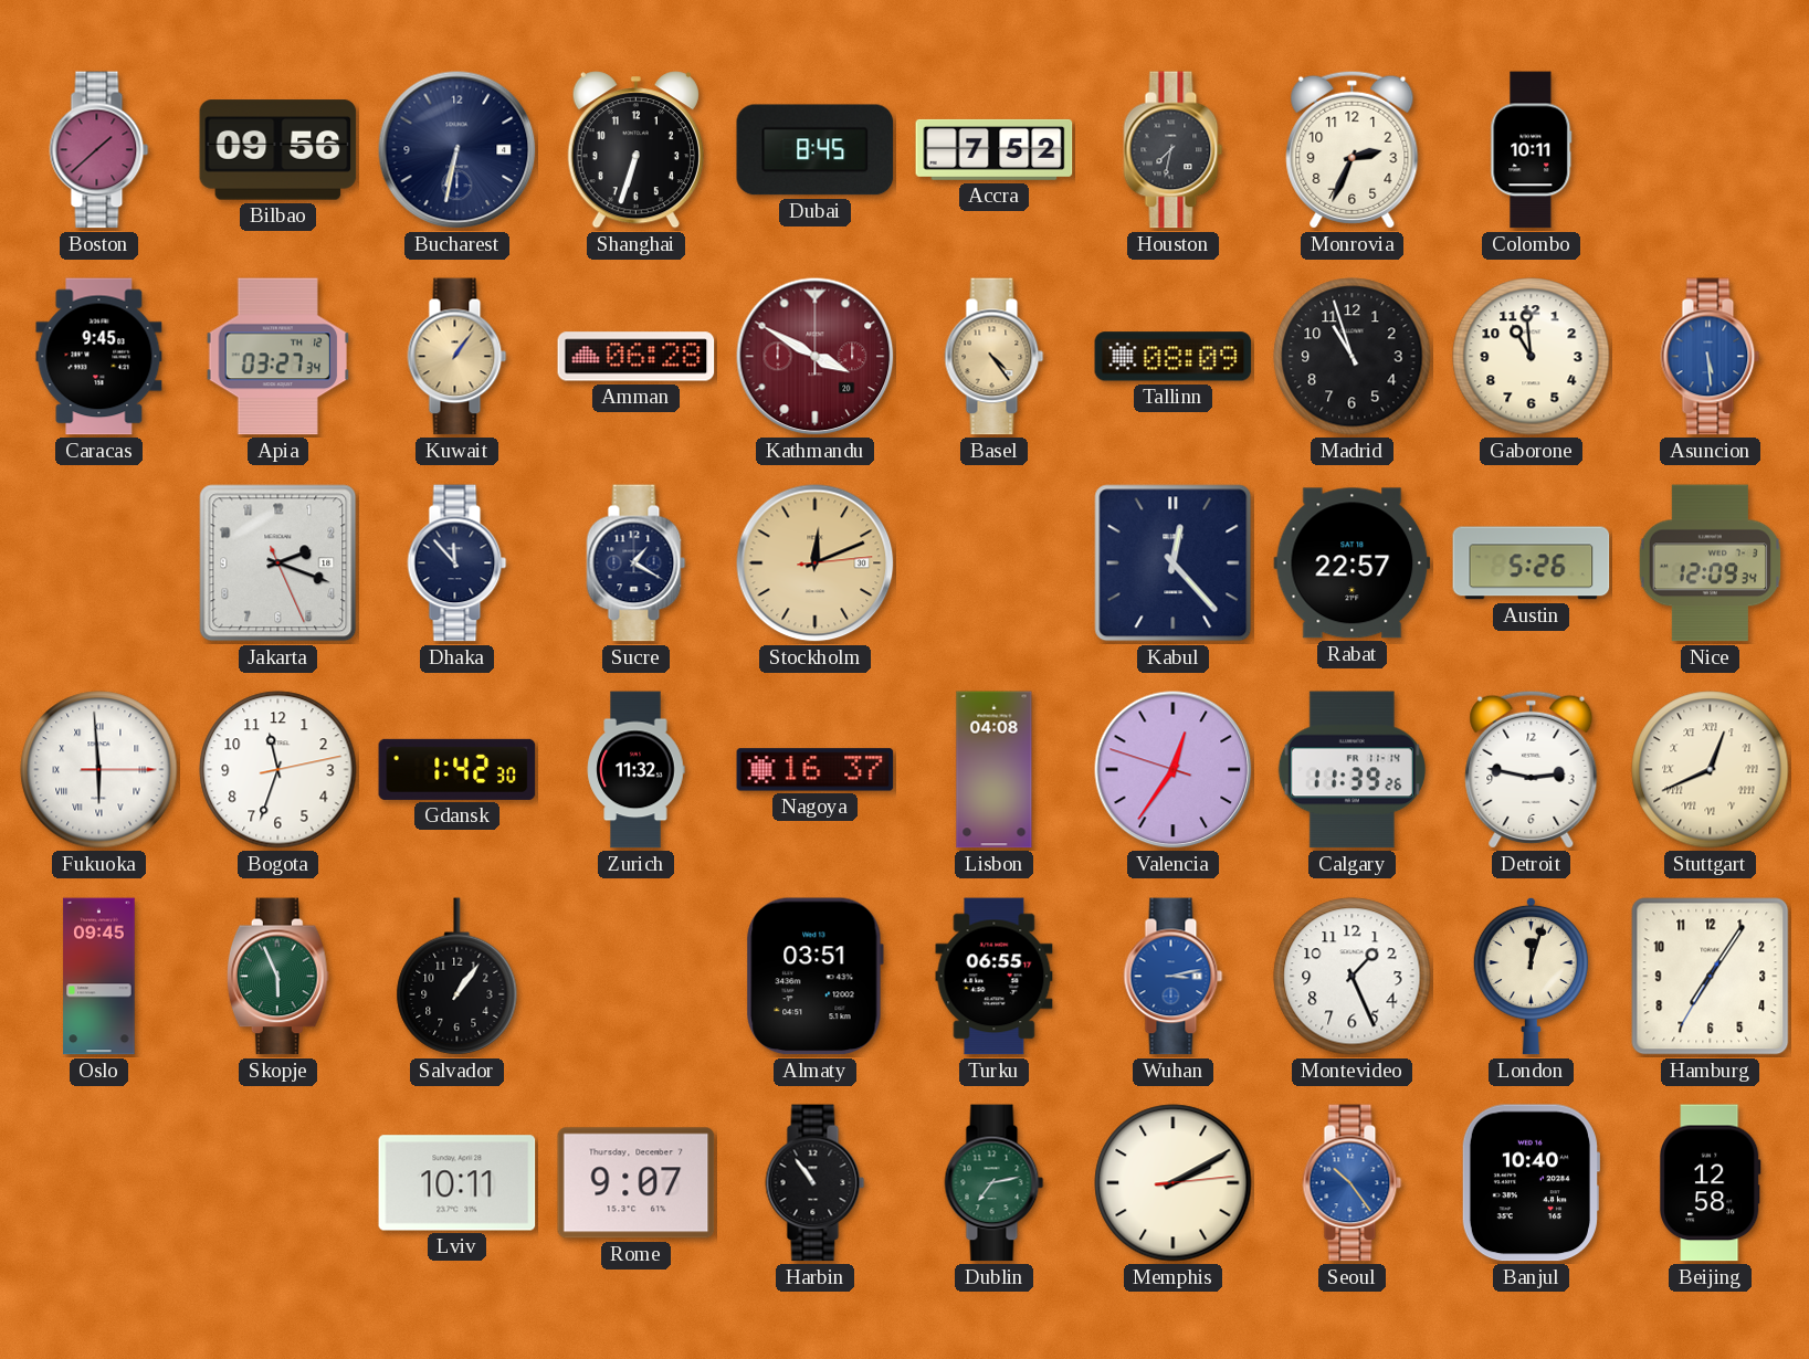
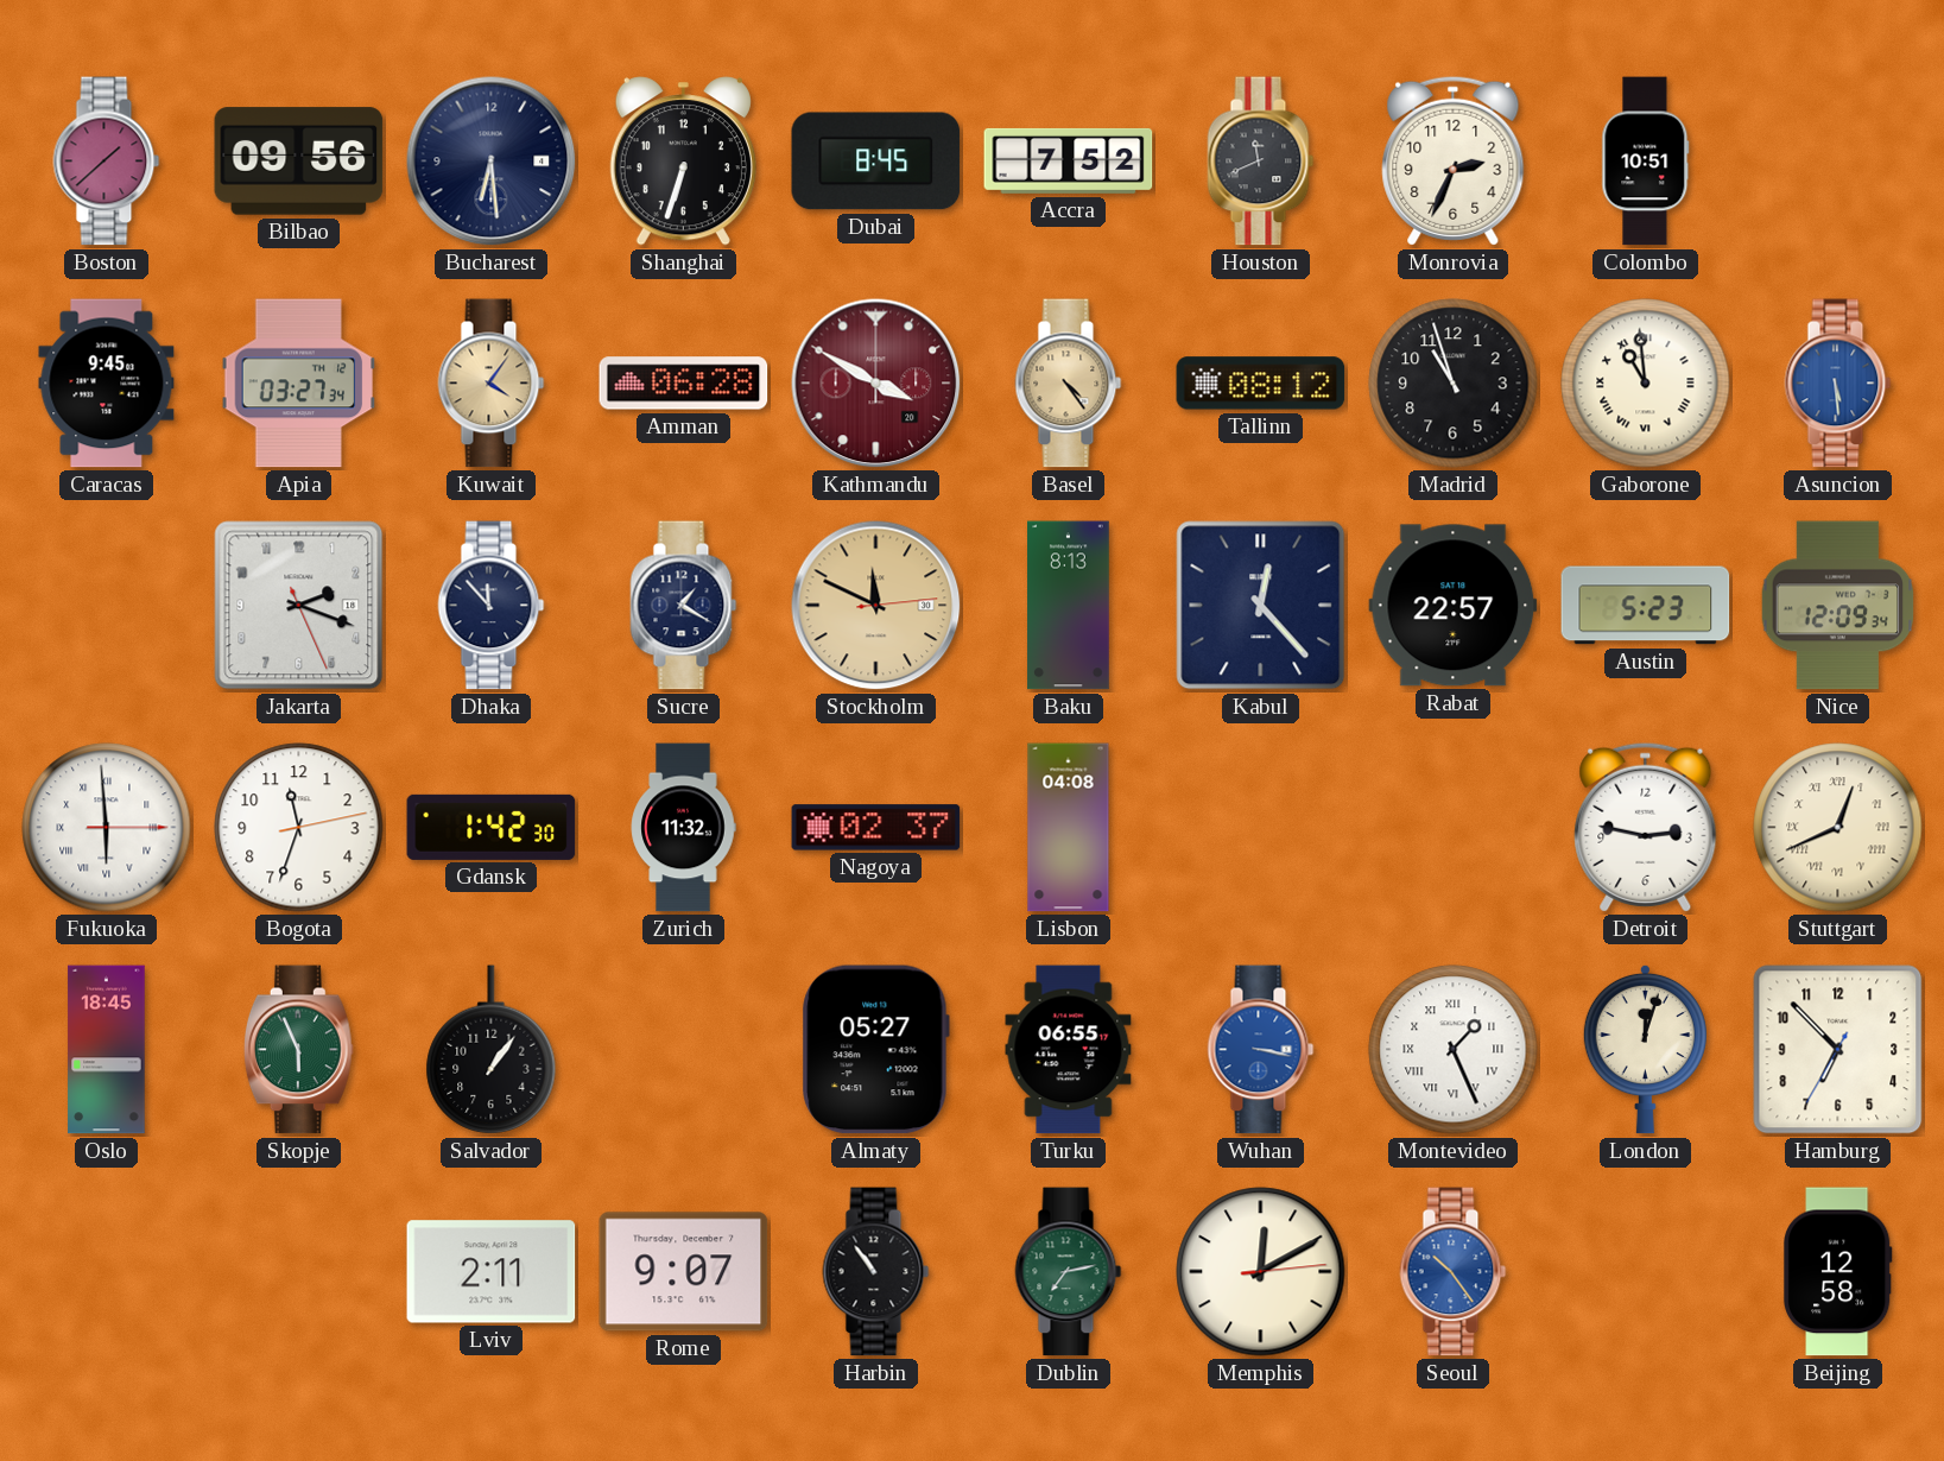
Bucharest: 6:32 -> 6:29 (492, 162)
Houston: 7:32 -> 11:41 (1261, 162)
Colombo: 10:11 -> 10:51 (1646, 162)
Kuwait: 1:06 -> 4:06 (492, 384)
Tallinn: 08:09 -> 08:12 (1261, 384)
Gaborone numerals: Arabic -> Roman (1646, 384)
Stockholm: 12:11 -> 11:49 (876, 606)
Baku: none -> 8:13 (1069, 606)
Austin: 5:26 -> 5:23 (1646, 606)
Nagoya: 16:37 -> 02:37 (876, 828)
Valencia: 12:35 -> none (1174, 770)
Calgary: 11:39 -> none (1352, 770)
Oslo: 09:45 -> 18:45 (107, 1050)
Almaty: 03:51 -> 05:27 (875, 1050)
Wuhan: 3:13 -> 3:17 (1261, 1050)
Montevideo numerals: Arabic -> Roman (1454, 1050)
Hamburg: 7:05 -> 6:52 (1838, 1050)
Lviv: 10:11 -> 2:11 (492, 1272)
Memphis: 2:10 -> 12:10 (1261, 1272)
Banjul: 10:40 -> none (1531, 1183)
